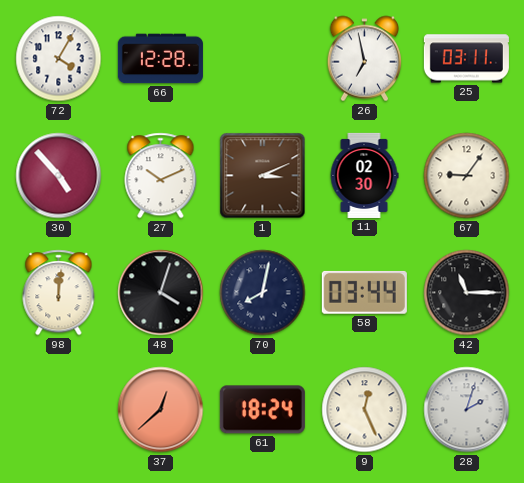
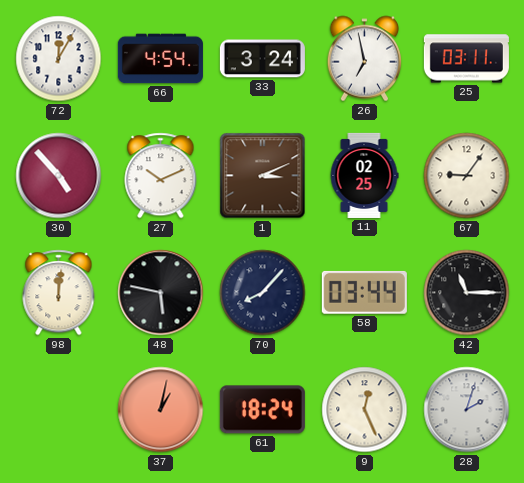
72: 4:05 -> 12:05 (59, 59)
66: 12:28 -> 4:54 (160, 59)
33: none -> 3:24 (262, 59)
11: 02:30 -> 02:25 (364, 175)
48: 4:03 -> 5:47 (161, 293)
70: 8:02 -> 8:07 (263, 293)
37: 12:38 -> 1:02 (161, 410)
